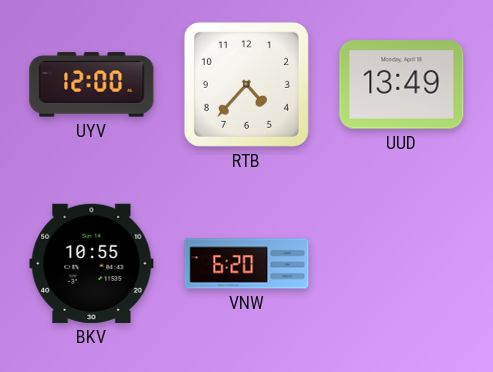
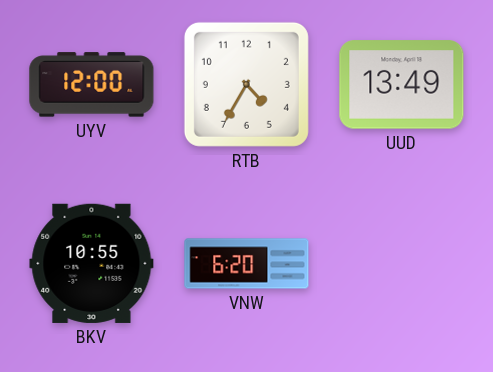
RTB: 4:37 -> 4:35 (246, 84)
